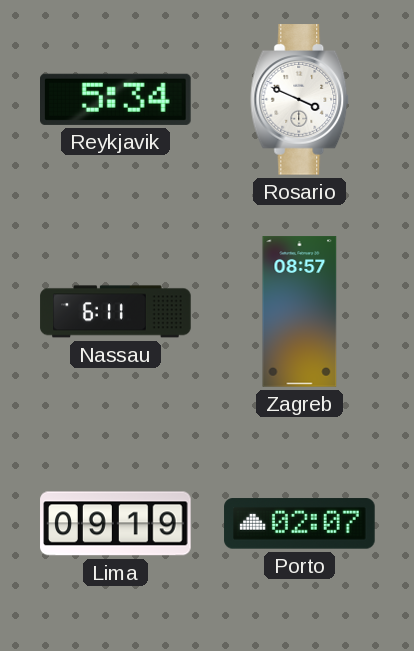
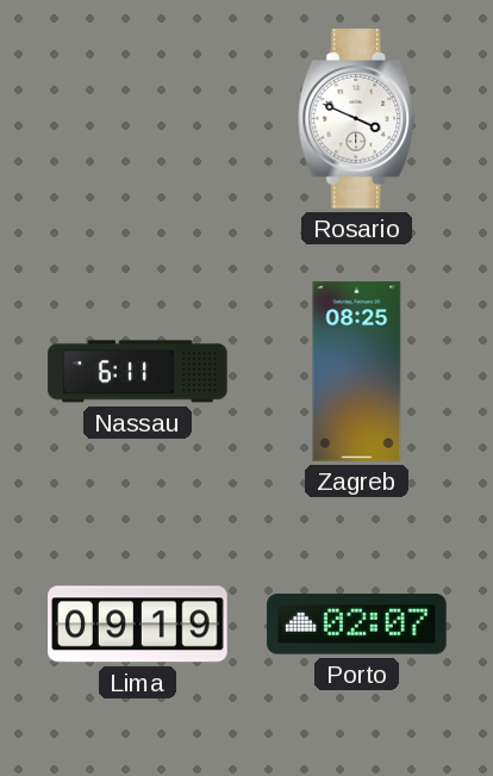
Reykjavik: 5:34 -> none (116, 99)
Zagreb: 08:57 -> 08:25 (357, 372)
